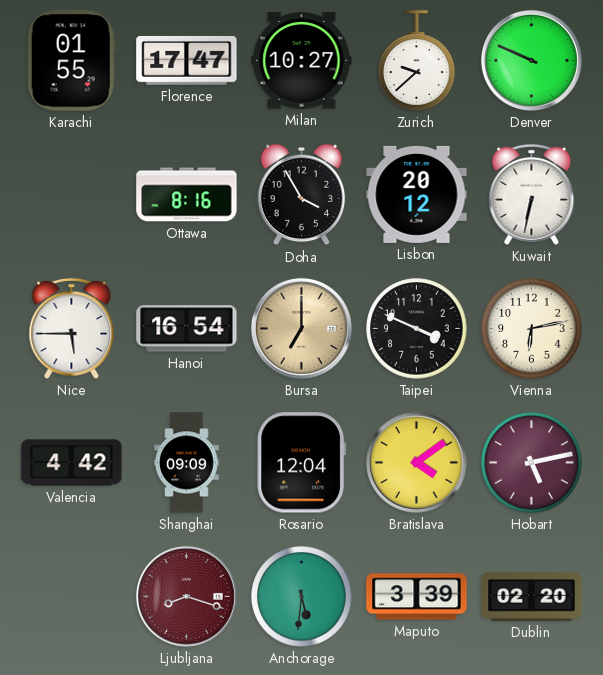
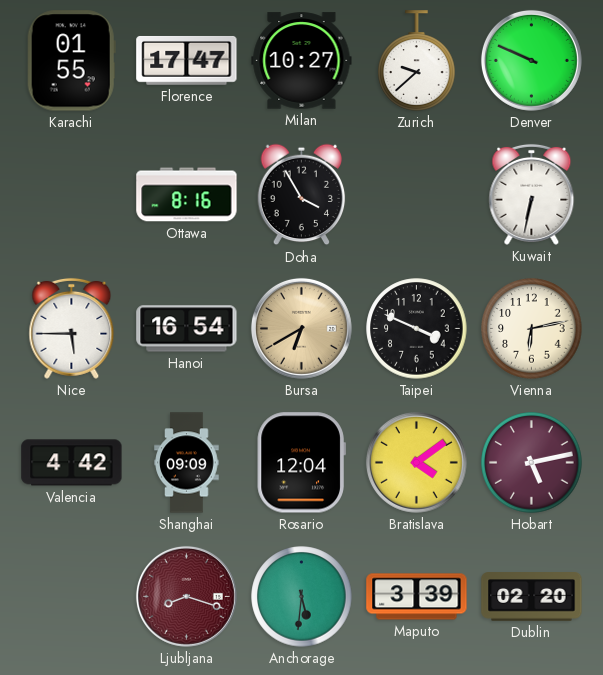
Lisbon: 20:12 -> none (417, 194)
Bursa: 7:00 -> 6:40 (301, 328)
